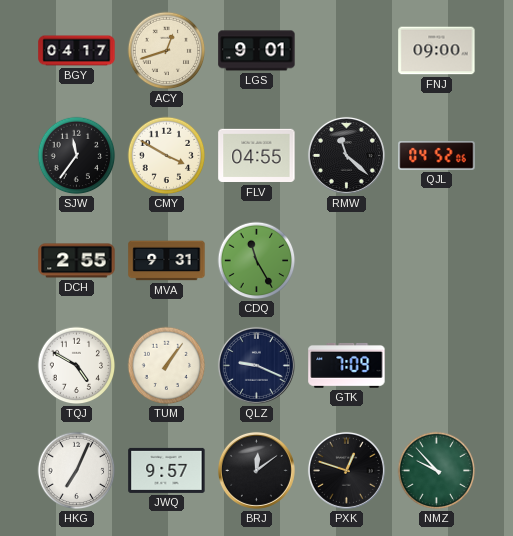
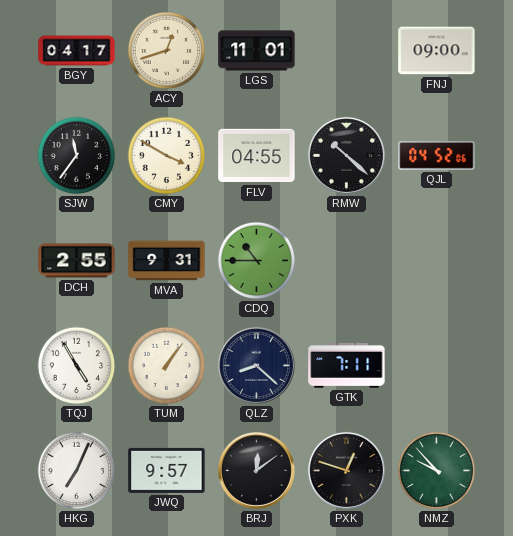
LGS: 9:01 -> 11:01 (257, 51)
RMW: 11:22 -> 10:22 (346, 155)
CDQ: 11:25 -> 10:45 (257, 261)
TQJ: 4:50 -> 4:55 (77, 366)
QLZ: 9:19 -> 8:22 (256, 365)
GTK: 7:09 -> 7:11 (347, 365)
